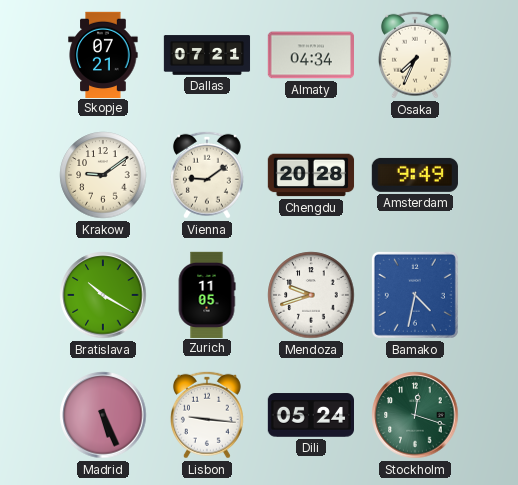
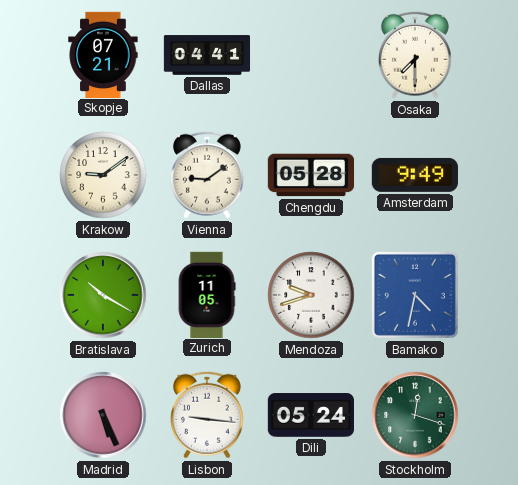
Dallas: 07:21 -> 04:41 (207, 55)
Almaty: 04:34 -> none (310, 55)
Osaka: 7:34 -> 7:30 (415, 55)
Chengdu: 20:28 -> 05:28 (311, 175)
